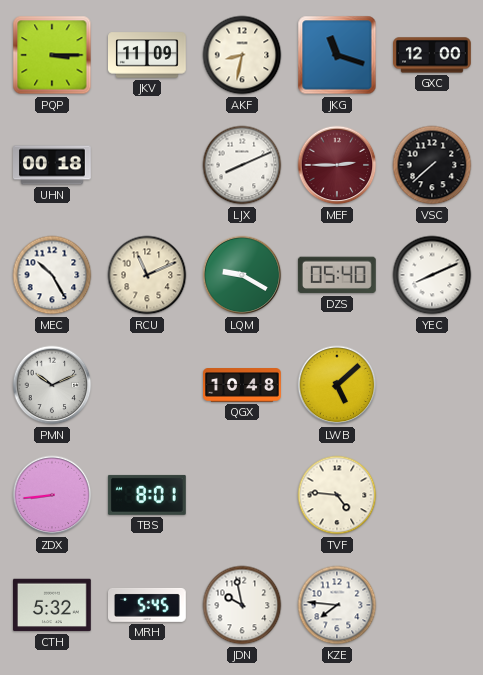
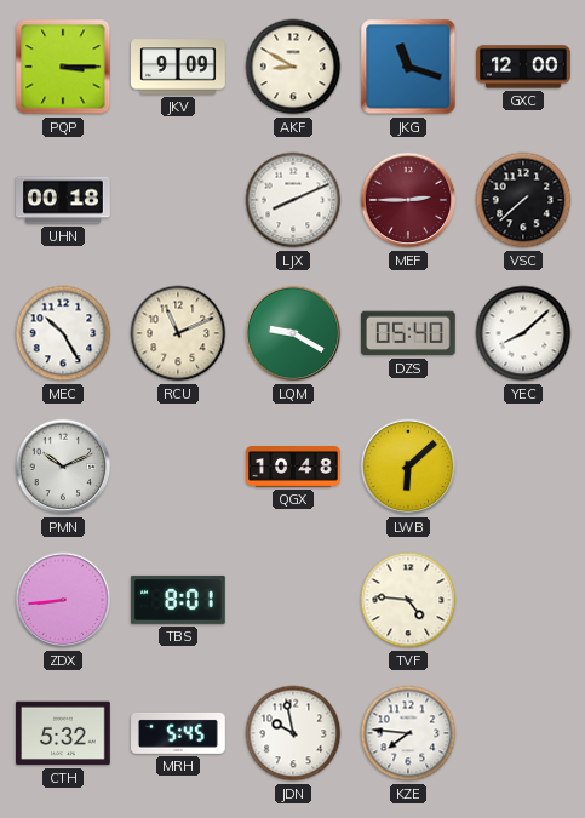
JKV: 11:09 -> 9:09 (179, 67)
AKF: 8:32 -> 8:50 (293, 67)
YEC: 8:11 -> 8:08 (523, 333)
LWB: 5:08 -> 6:08 (408, 467)
